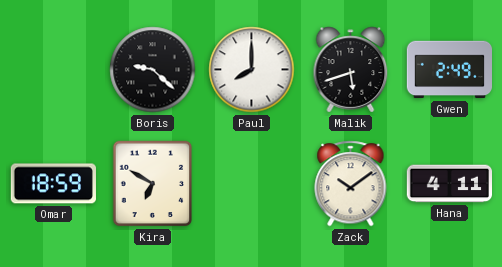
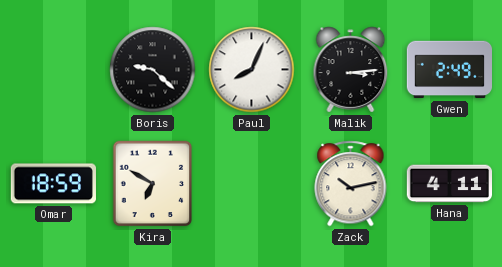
Paul: 8:00 -> 8:04 (252, 70)
Malik: 5:42 -> 3:14 (351, 70)
Zack: 10:09 -> 10:13 (351, 184)
